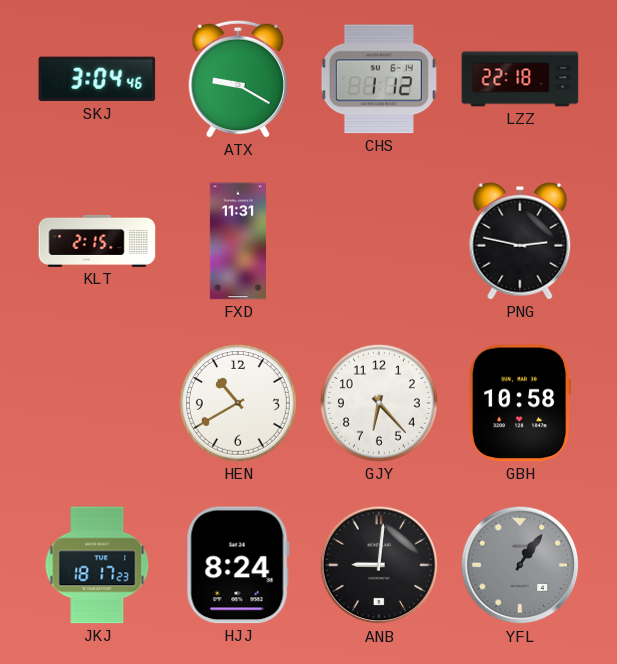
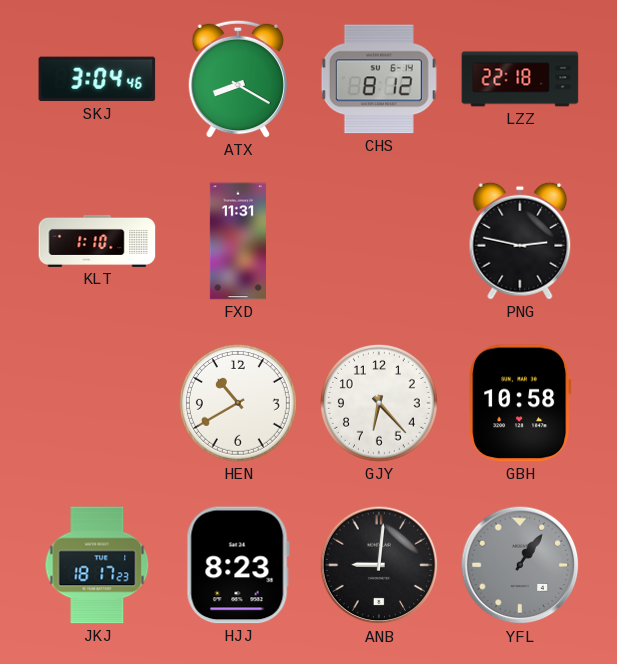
ATX: 9:20 -> 8:20 (237, 79)
CHS: 1:12 -> 8:12 (379, 79)
KLT: 2:15 -> 1:10 (97, 241)
HJJ: 8:24 -> 8:23 (238, 565)
